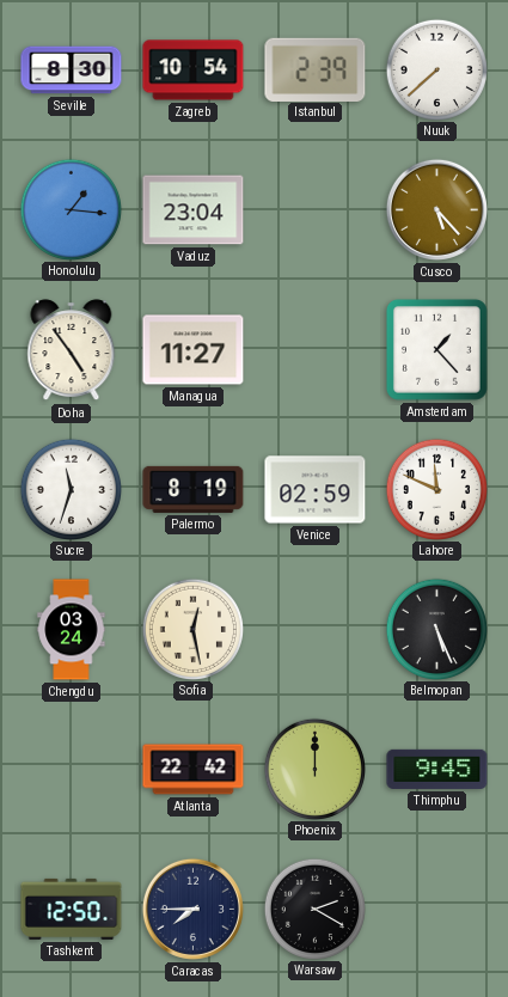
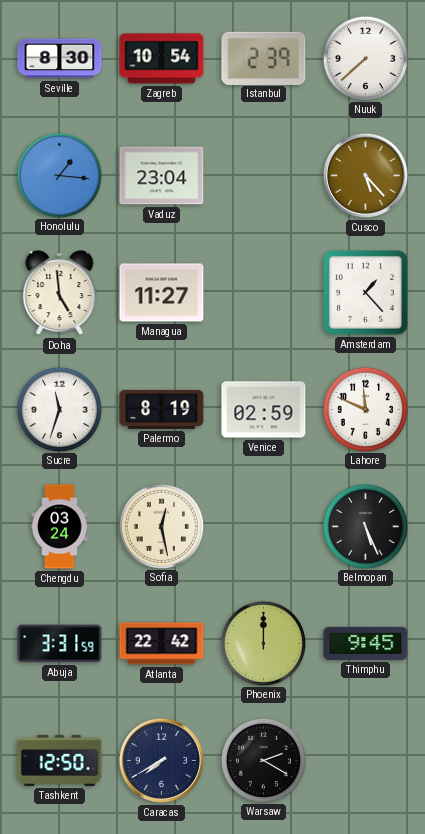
Doha: 4:54 -> 4:59 (60, 293)
Abuja: none -> 3:31 (60, 644)
Caracas: 7:45 -> 7:40 (161, 760)
